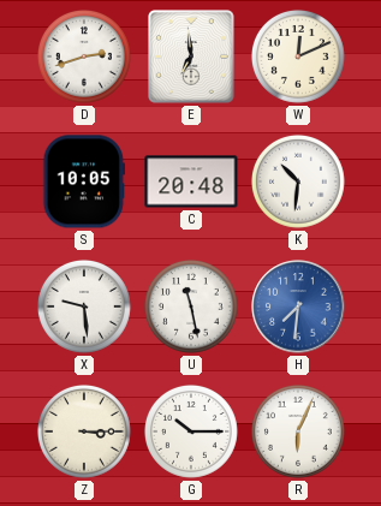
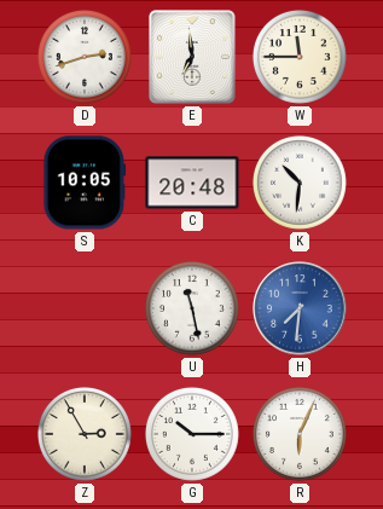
W: 12:11 -> 11:45 (300, 57)
X: 9:29 -> none (84, 306)
Z: 3:15 -> 2:55 (85, 434)
